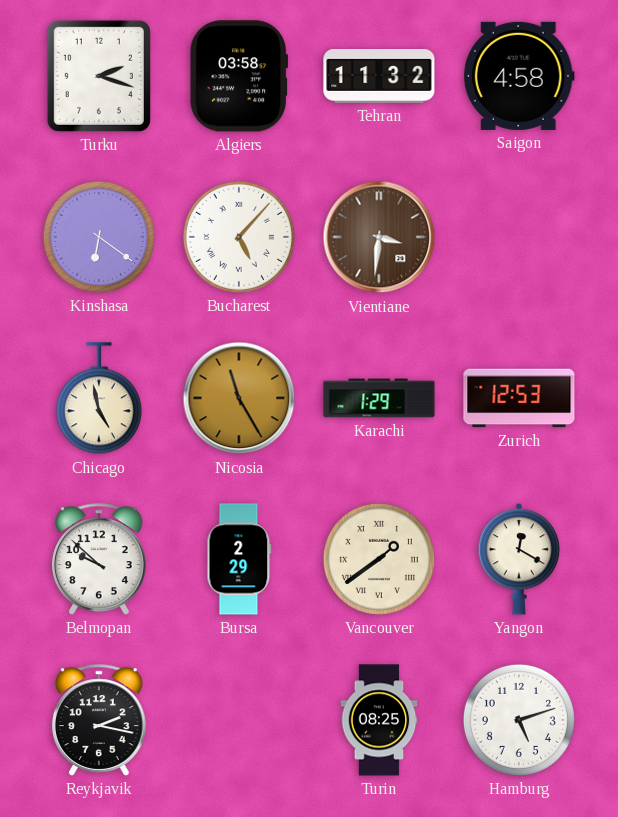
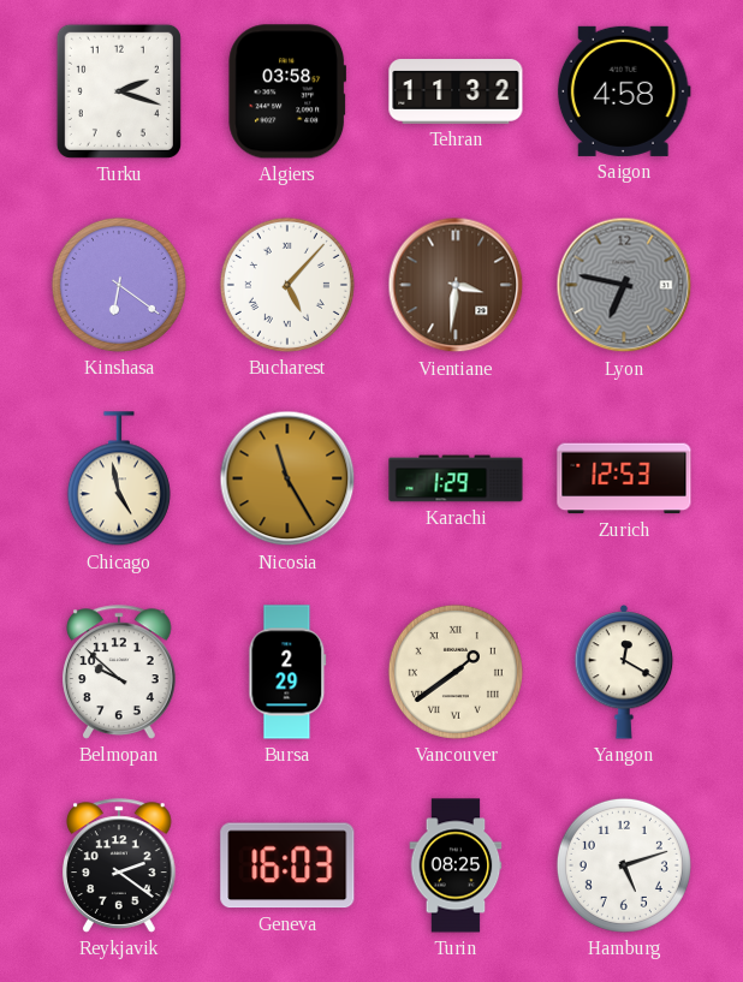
Lyon: none -> 6:47 (624, 285)
Reykjavik: 2:17 -> 2:21 (120, 865)
Geneva: none -> 16:03 (287, 865)
